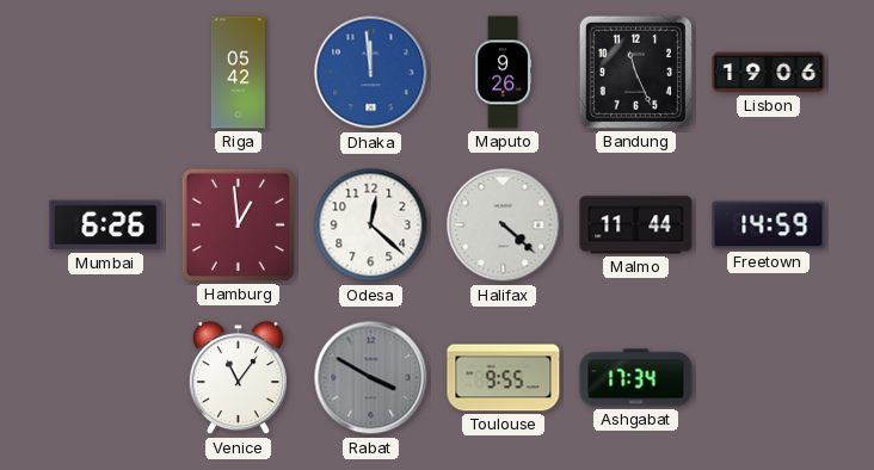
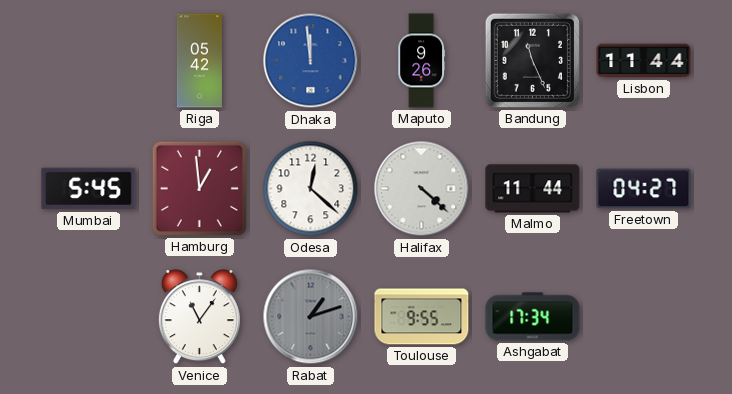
Lisbon: 19:06 -> 11:44 (644, 61)
Mumbai: 6:26 -> 5:45 (89, 189)
Freetown: 14:59 -> 04:27 (644, 189)
Rabat: 3:50 -> 1:12 (311, 317)
